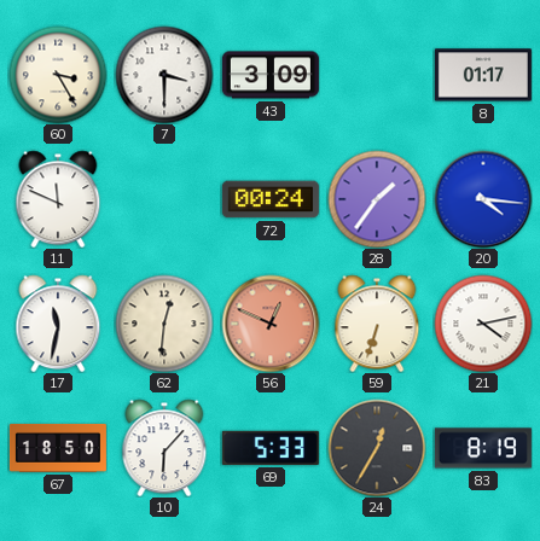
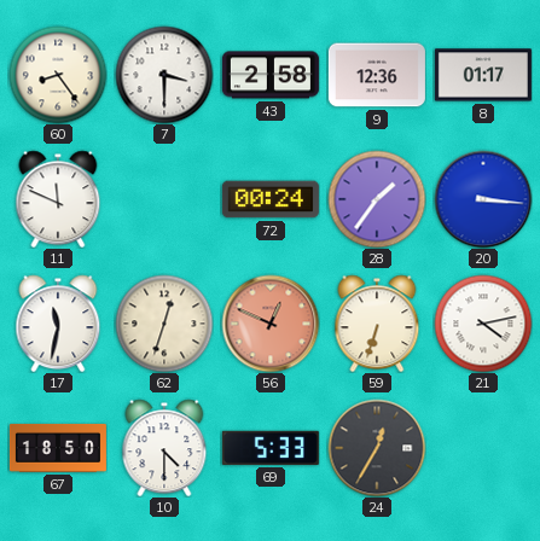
60: 3:25 -> 8:24 (58, 75)
43: 3:09 -> 2:58 (271, 75)
9: none -> 12:36 (377, 75)
20: 4:16 -> 3:16 (483, 199)
62: 12:31 -> 12:33 (164, 324)
10: 6:07 -> 4:30 (164, 448)
83: 8:19 -> none (483, 448)
